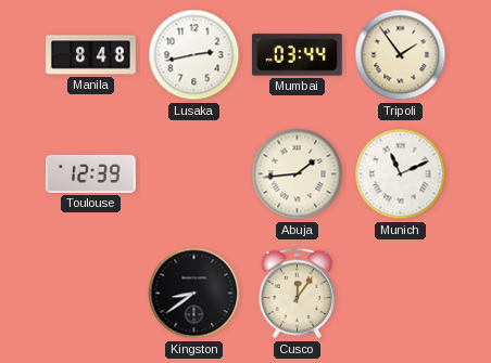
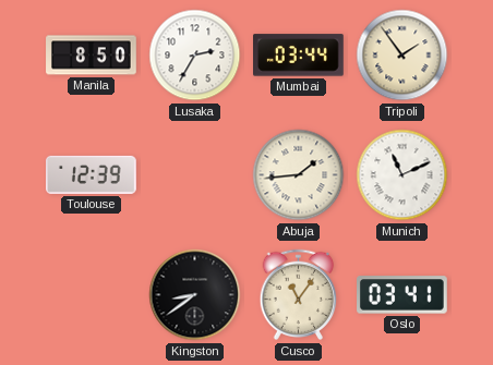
Manila: 8:48 -> 8:50 (92, 56)
Lusaka: 2:43 -> 2:35 (195, 56)
Cusco: 12:06 -> 11:06 (299, 295)
Oslo: none -> 03:41 (402, 295)
